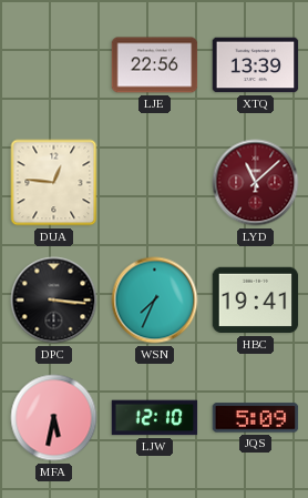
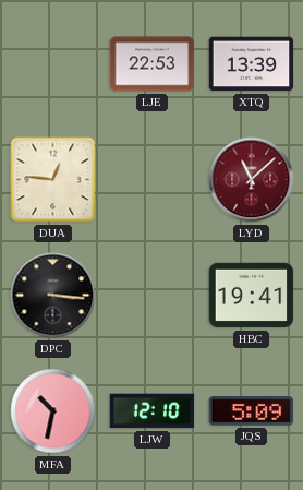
LJE: 22:56 -> 22:53 (153, 64)
WSN: 7:34 -> none (155, 301)
MFA: 5:32 -> 10:32 (53, 411)
